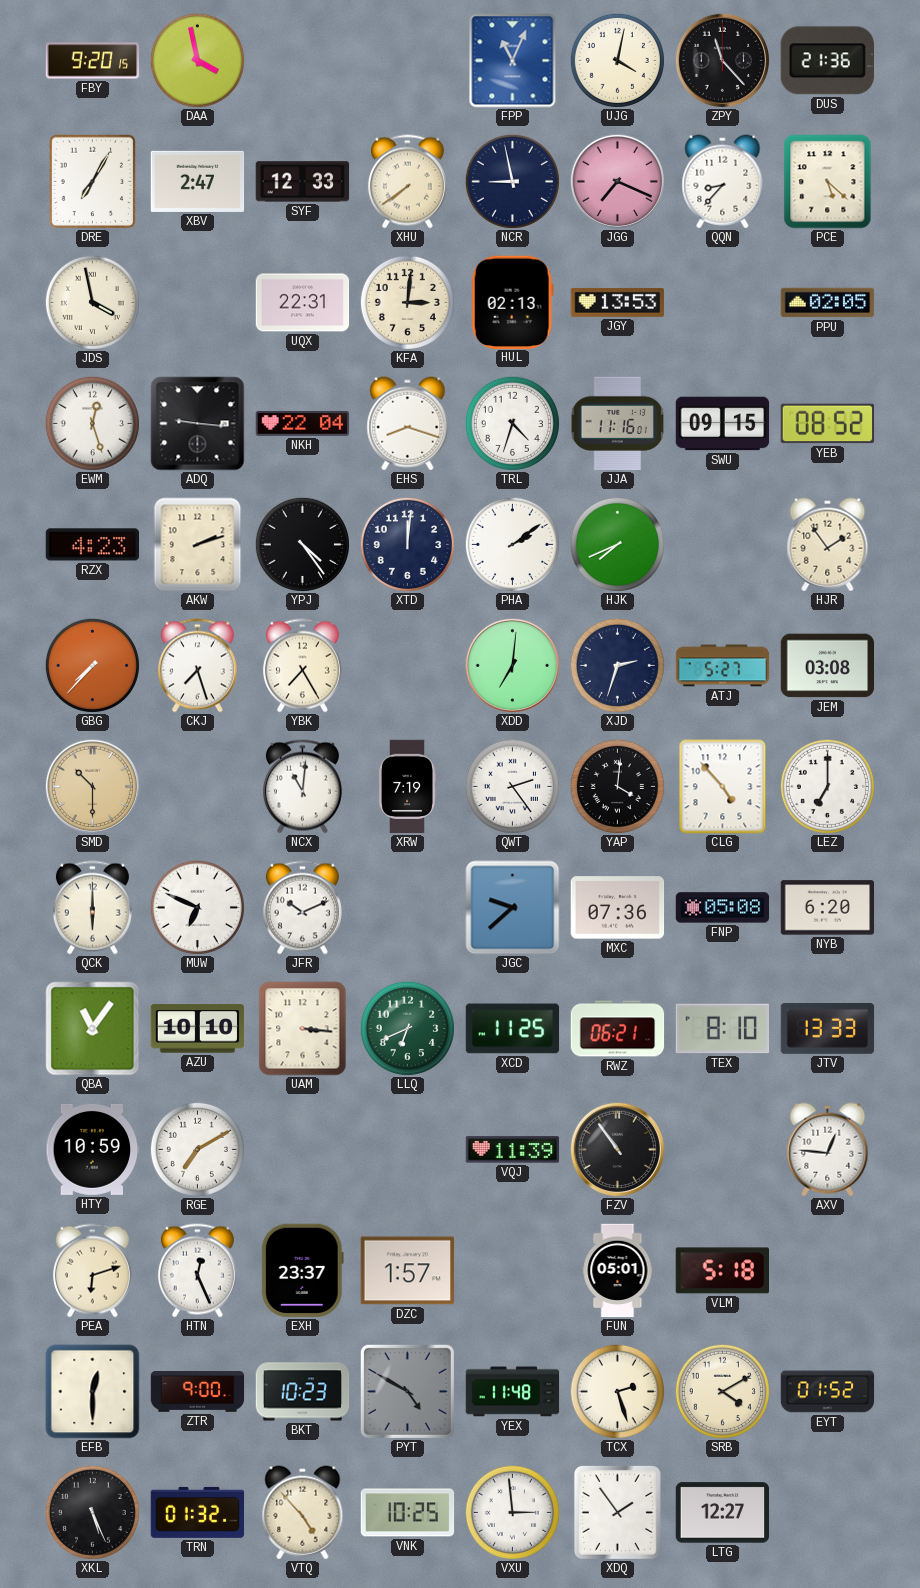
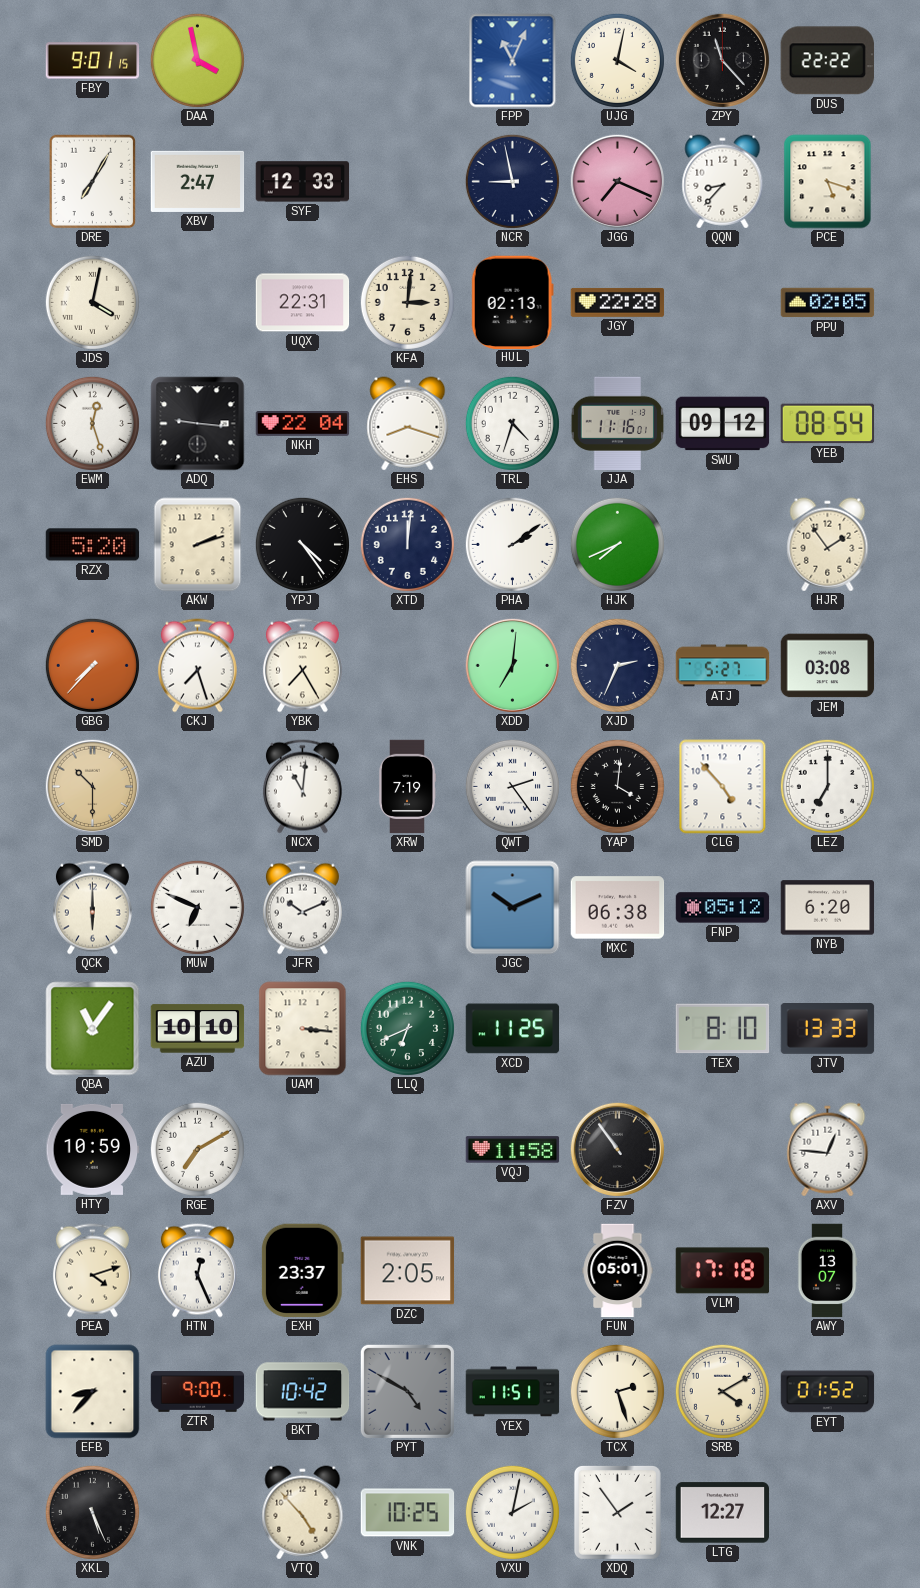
FBY: 9:20 -> 9:01 (93, 61)
DUS: 21:36 -> 22:22 (827, 61)
XHU: 7:39 -> none (407, 182)
PCE: 5:22 -> 5:18 (828, 182)
JDS: 3:58 -> 4:02 (92, 302)
JGY: 13:53 -> 22:28 (618, 302)
SWU: 09:15 -> 09:12 (723, 424)
YEB: 08:52 -> 08:54 (828, 424)
RZX: 4:23 -> 5:20 (93, 545)
XJD: 2:33 -> 2:34 (617, 665)
JGC: 9:38 -> 10:11 (513, 908)
MXC: 07:36 -> 06:38 (618, 908)
FNP: 05:08 -> 05:12 (723, 908)
RWZ: 06:21 -> none (618, 1029)
VQJ: 11:39 -> 11:58 (513, 1150)
PEA: 6:12 -> 4:12 (92, 1271)
DZC: 1:57 -> 2:05 (408, 1271)
VLM: 5:18 -> 17:18 (722, 1271)
AWY: none -> 13:07 (827, 1271)
EFB: 12:30 -> 8:37 (93, 1392)
BKT: 10:23 -> 10:42 (303, 1392)
YEX: 11:48 -> 11:51 (513, 1392)
TRN: 01:32 -> none (198, 1512)
VXU: 2:59 -> 2:02 (512, 1512)
